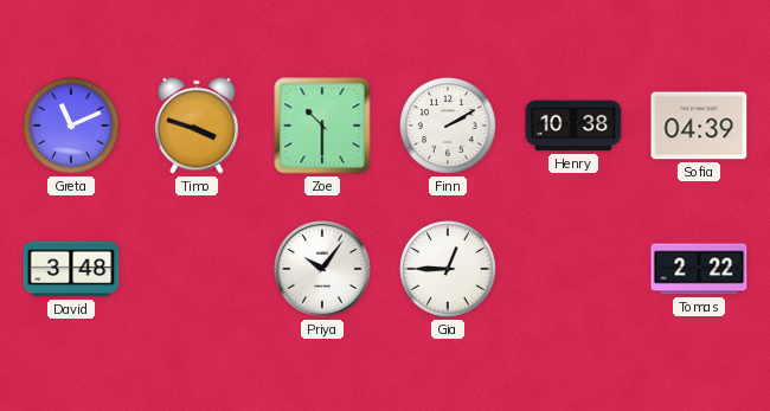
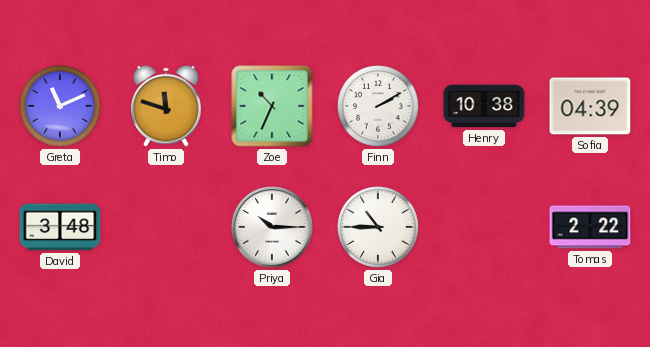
Timo: 3:48 -> 11:48 (167, 106)
Zoe: 10:30 -> 10:34 (272, 106)
Priya: 10:06 -> 10:15 (272, 227)
Gia: 12:45 -> 10:45 (378, 227)
